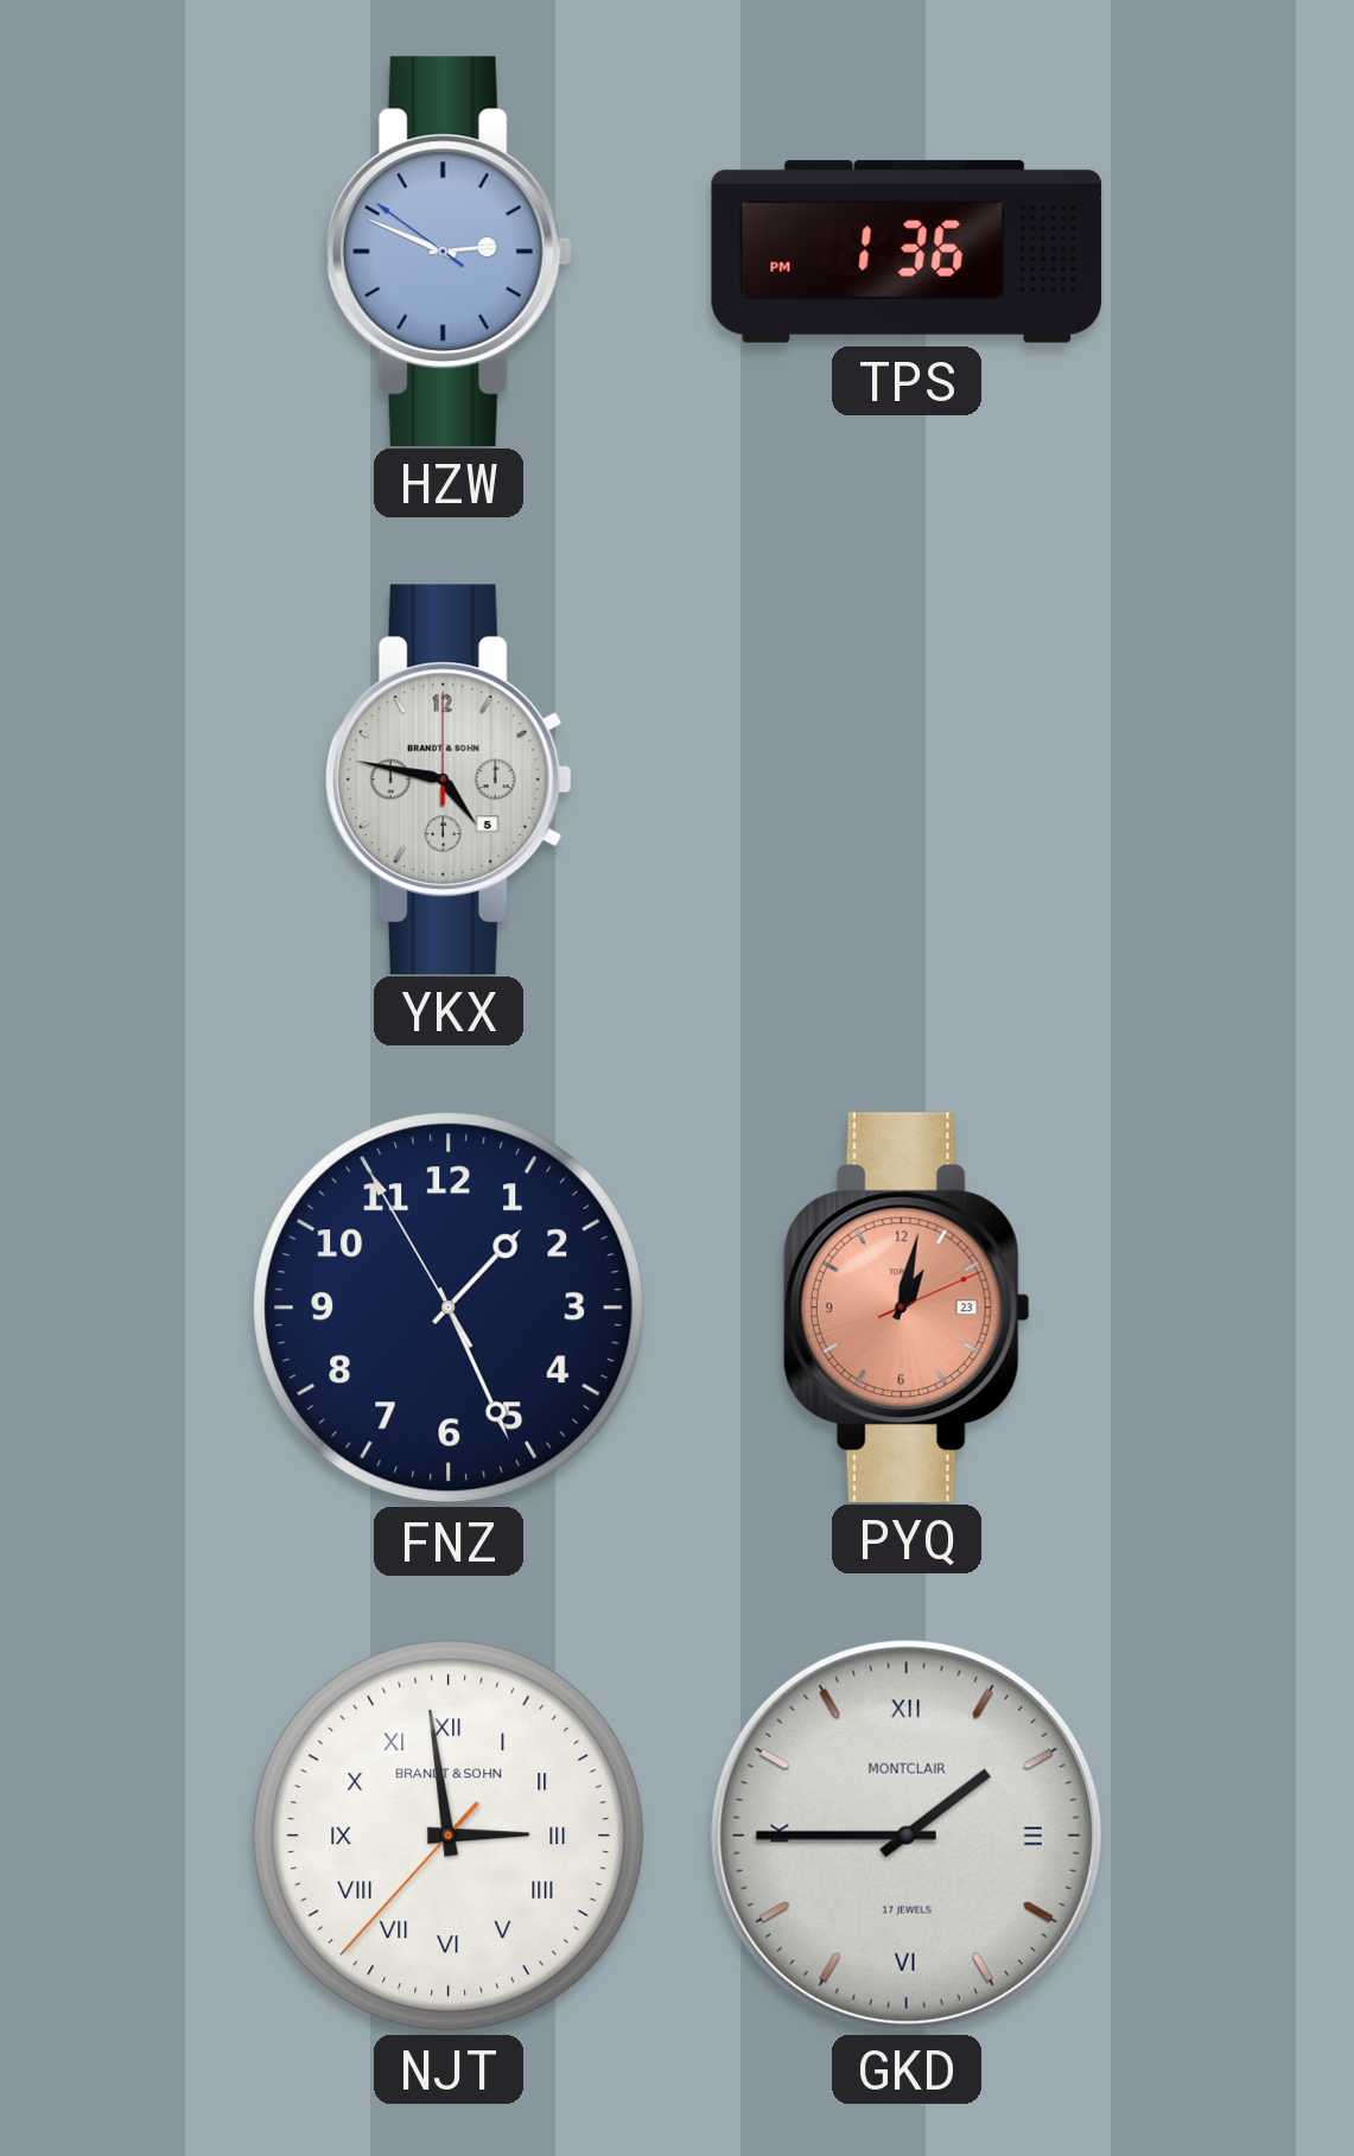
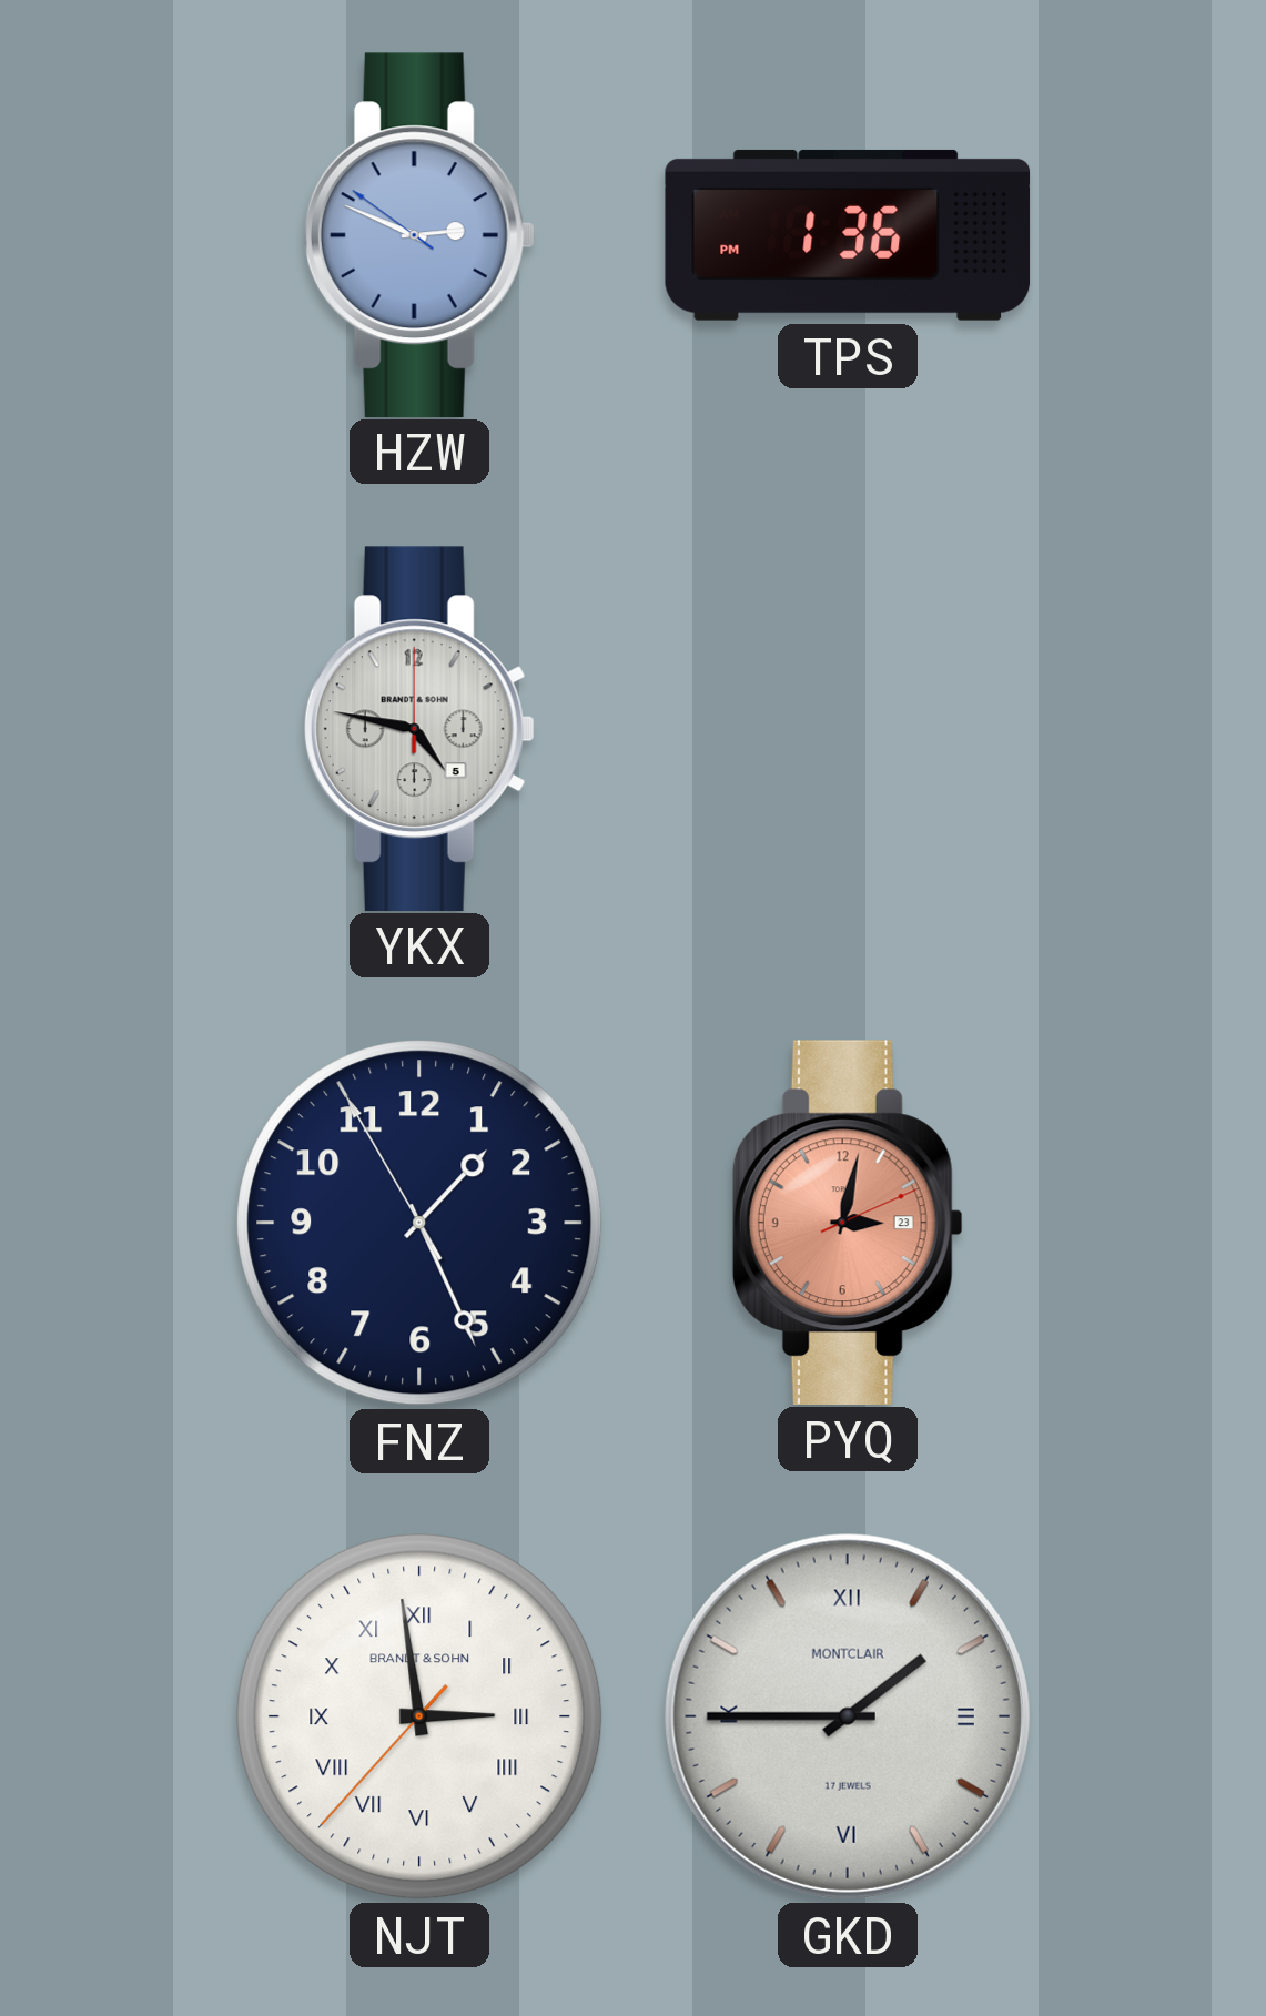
PYQ: 1:02 -> 3:02 (848, 1222)
